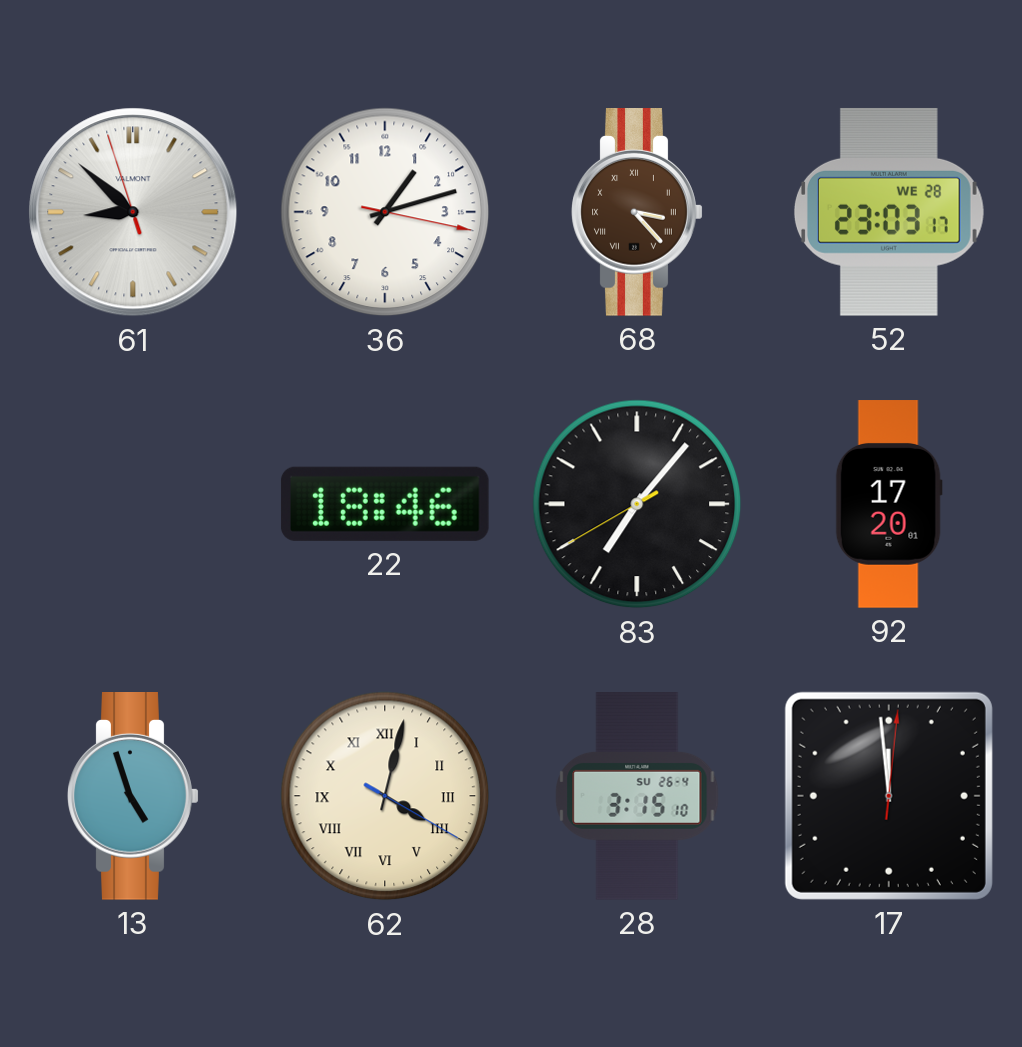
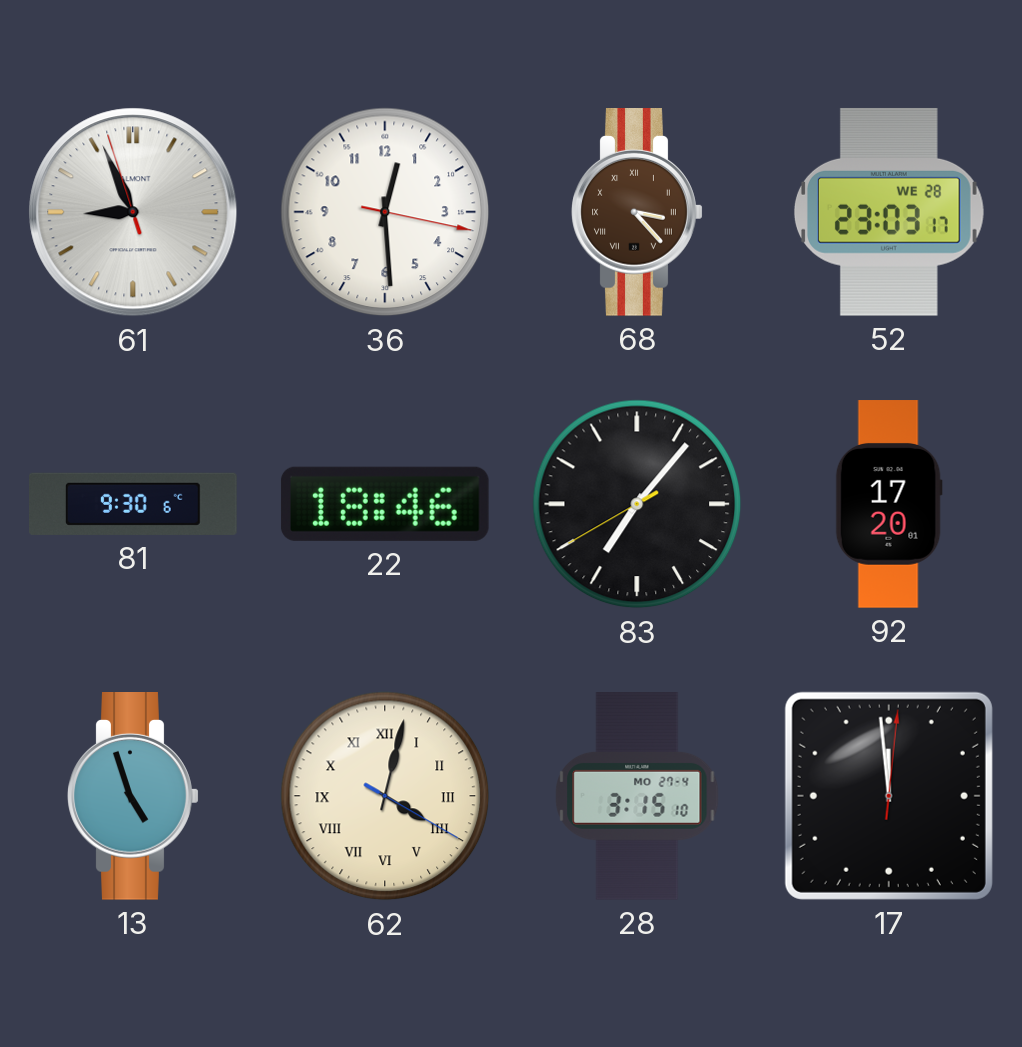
61: 8:51 -> 8:55 (133, 212)
36: 1:12 -> 12:29 (385, 212)
81: none -> 9:30 (133, 504)
28 date: SU 26-4 -> MO 27-4 (637, 796)
